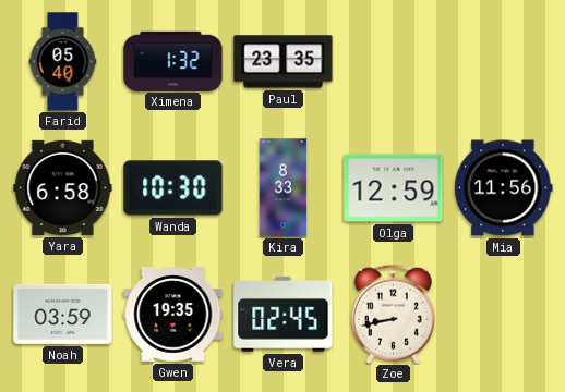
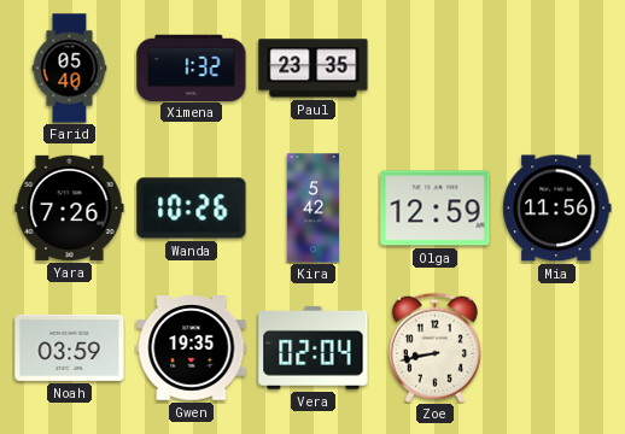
Yara: 6:58 -> 7:26 (70, 207)
Wanda: 10:30 -> 10:26 (192, 209)
Kira: 8:33 -> 5:42 (314, 209)
Vera: 02:45 -> 02:04 (314, 347)
